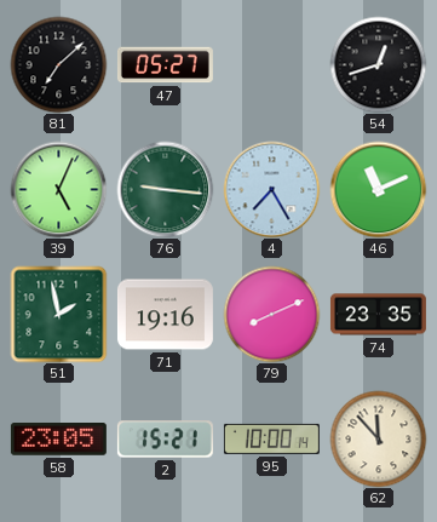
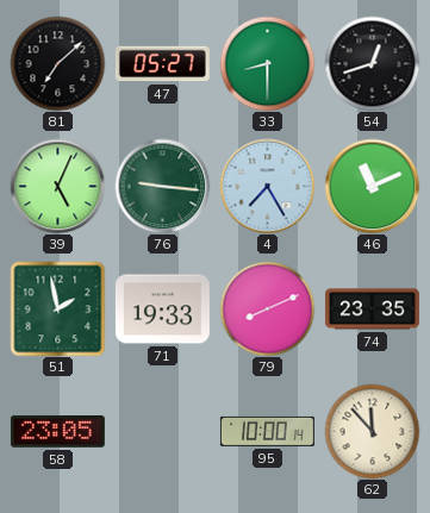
33: none -> 8:30 (267, 63)
71: 19:16 -> 19:33 (162, 309)
2: 15:21 -> none (165, 440)
